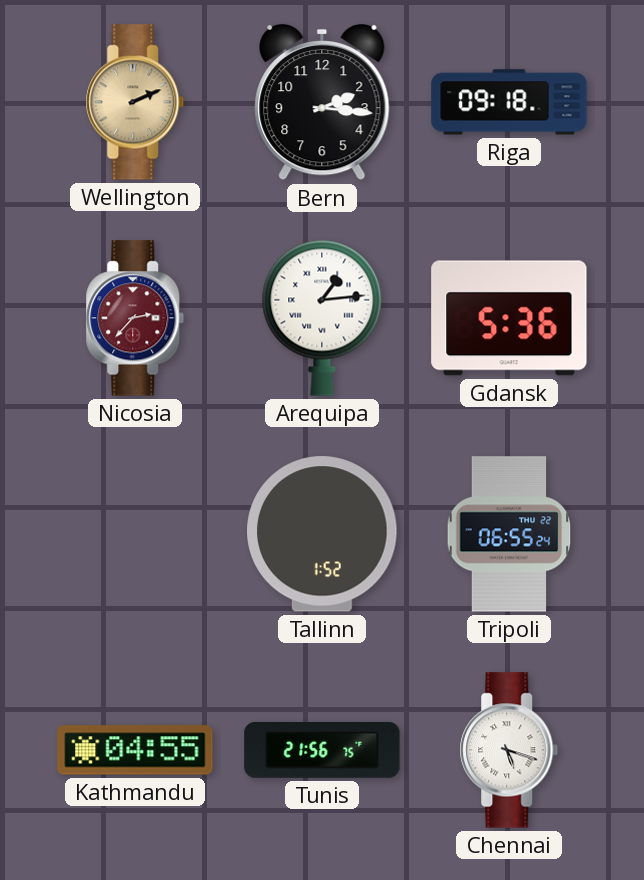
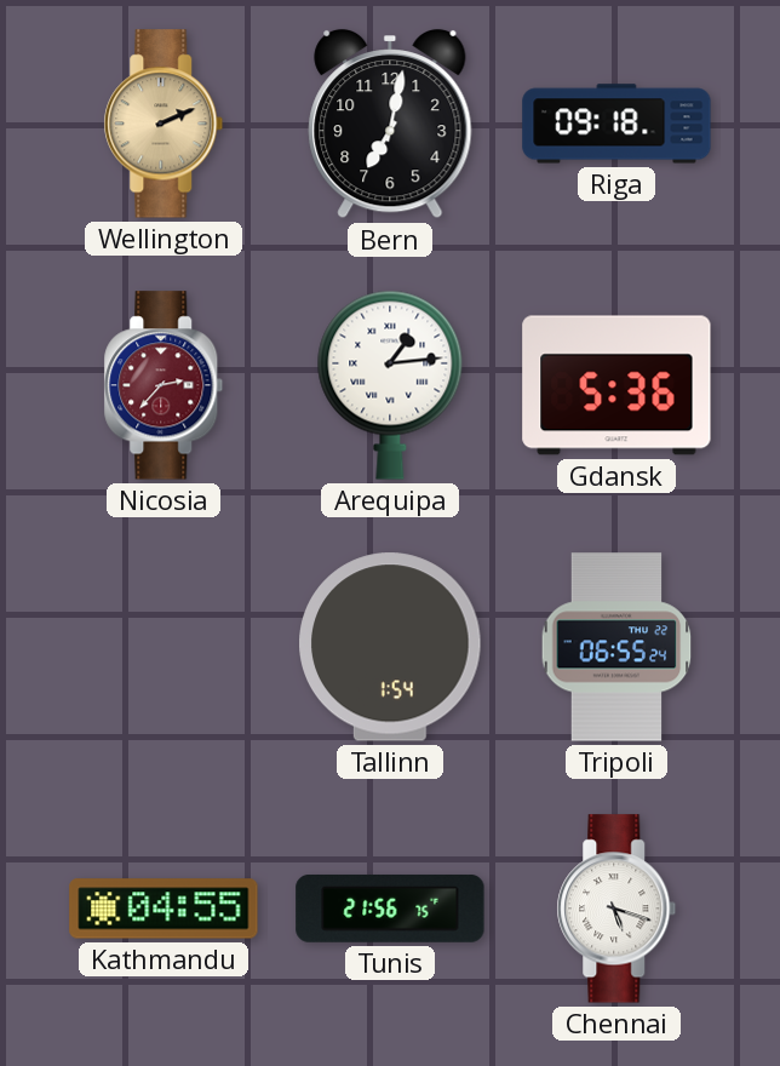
Bern: 2:16 -> 7:02 (390, 124)
Tallinn: 1:52 -> 1:54 (390, 647)
